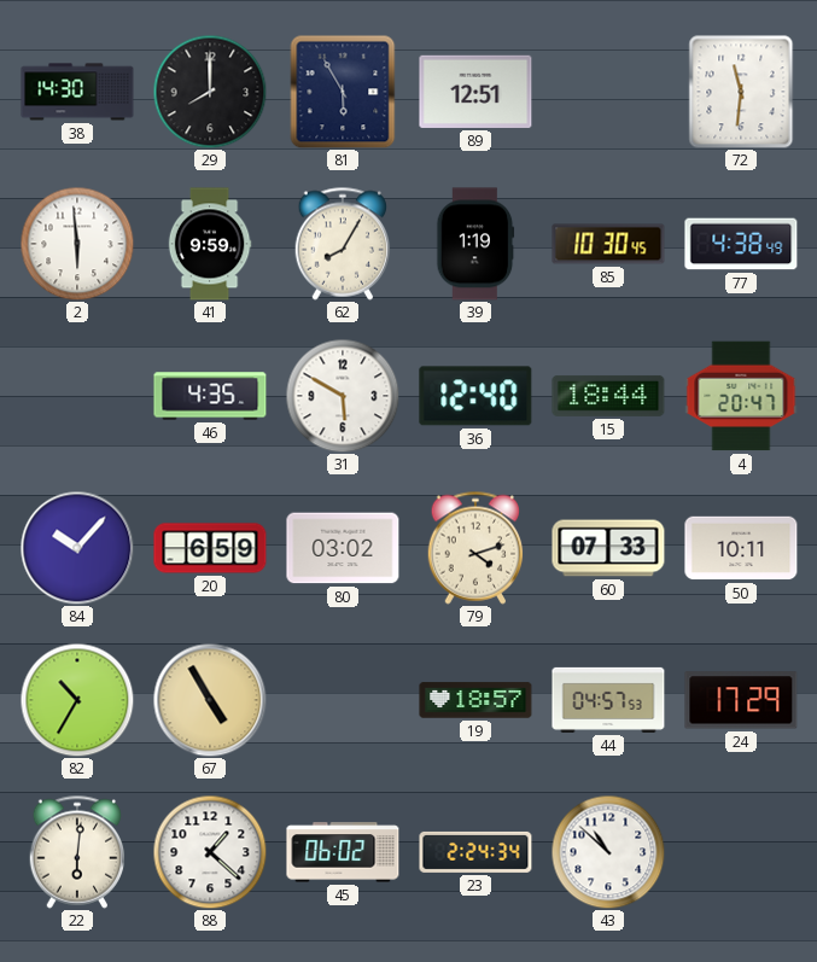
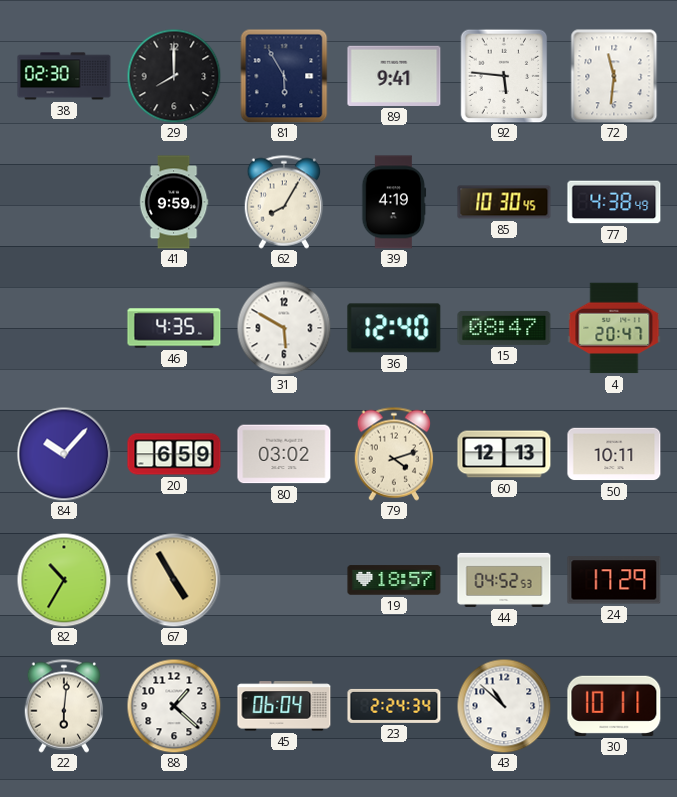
38: 14:30 -> 02:30 (64, 76)
89: 12:51 -> 9:41 (394, 76)
92: none -> 5:46 (504, 76)
2: 5:59 -> none (77, 244)
39: 1:19 -> 4:19 (394, 202)
15: 18:44 -> 08:47 (504, 328)
60: 07:33 -> 12:13 (504, 454)
44: 04:57 -> 04:52 (504, 580)
45: 06:02 -> 06:04 (284, 706)
30: none -> 10:11 (614, 706)
